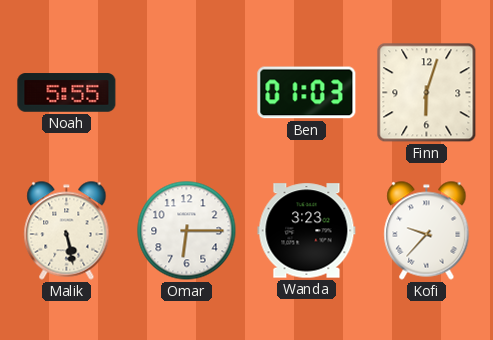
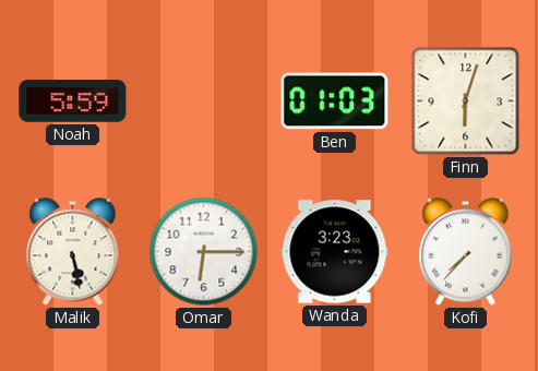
Noah: 5:55 -> 5:59 (73, 101)
Kofi: 9:37 -> 7:37 (466, 252)
